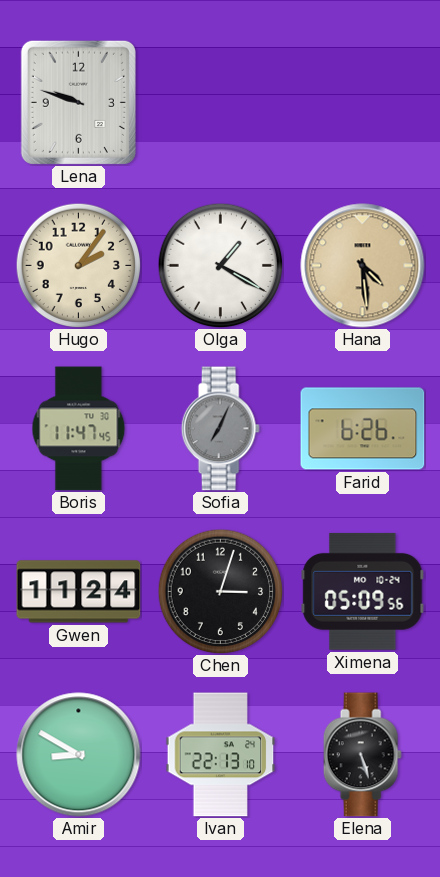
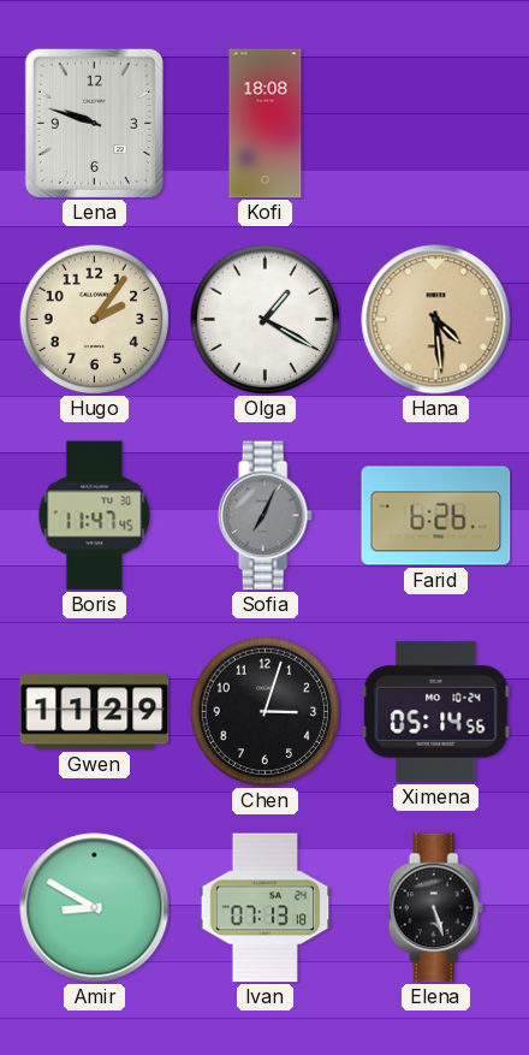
Kofi: none -> 18:08 (266, 124)
Gwen: 11:24 -> 11:29 (95, 712)
Ximena: 05:09 -> 05:14 (436, 711)
Ivan: 22:13 -> 07:13 (266, 908)
